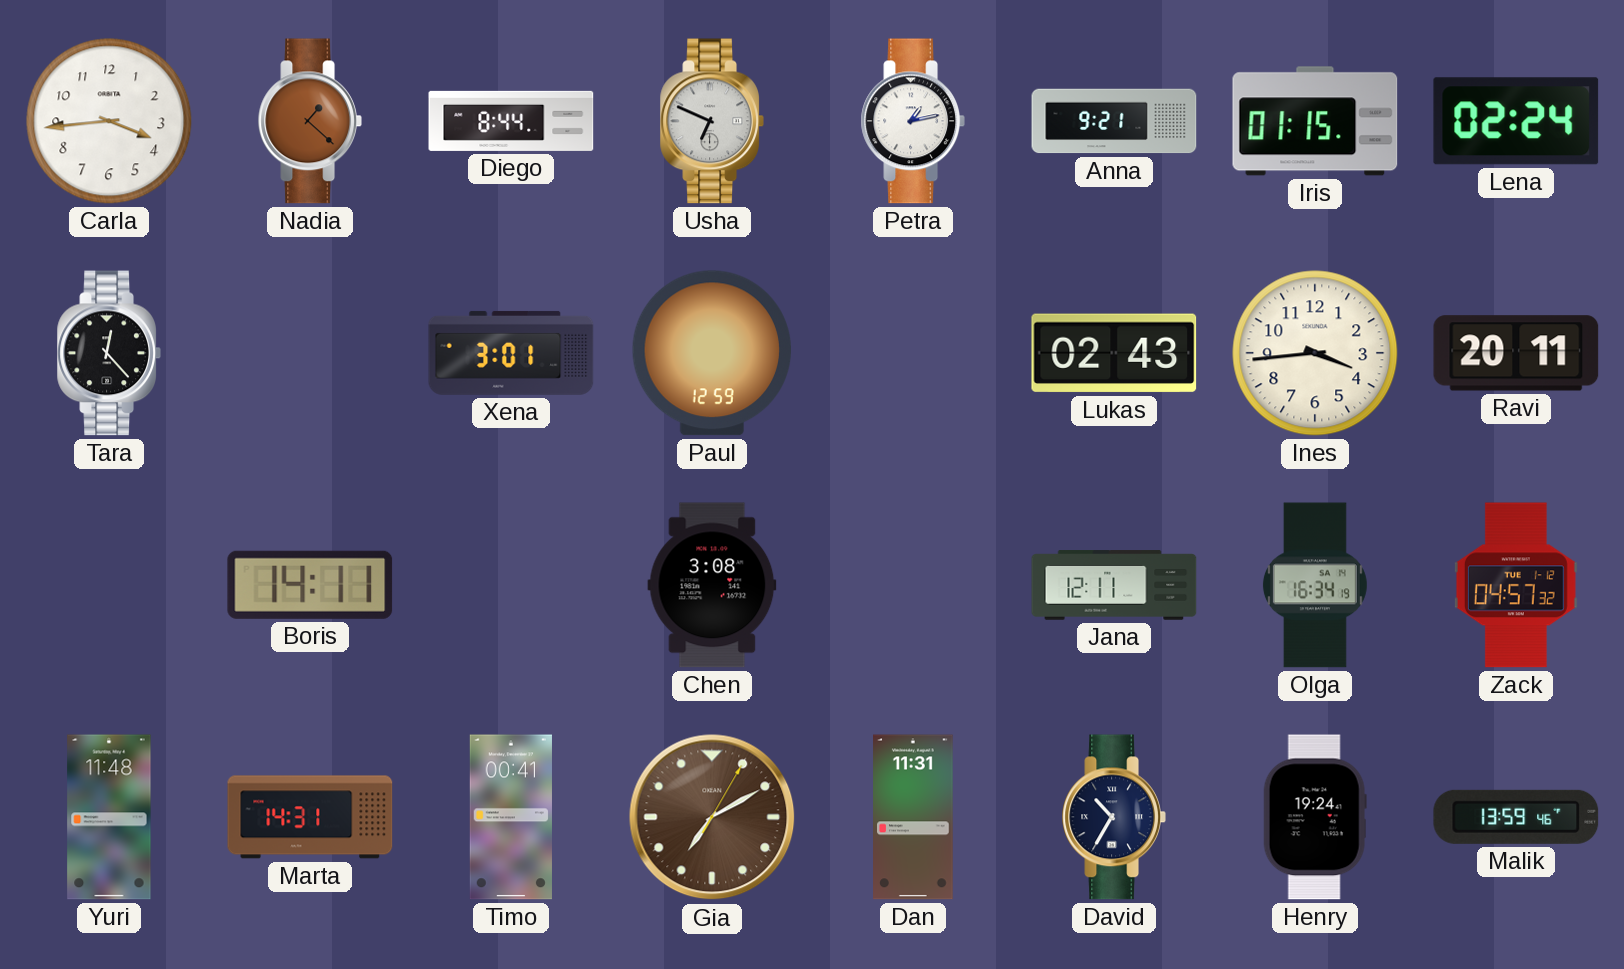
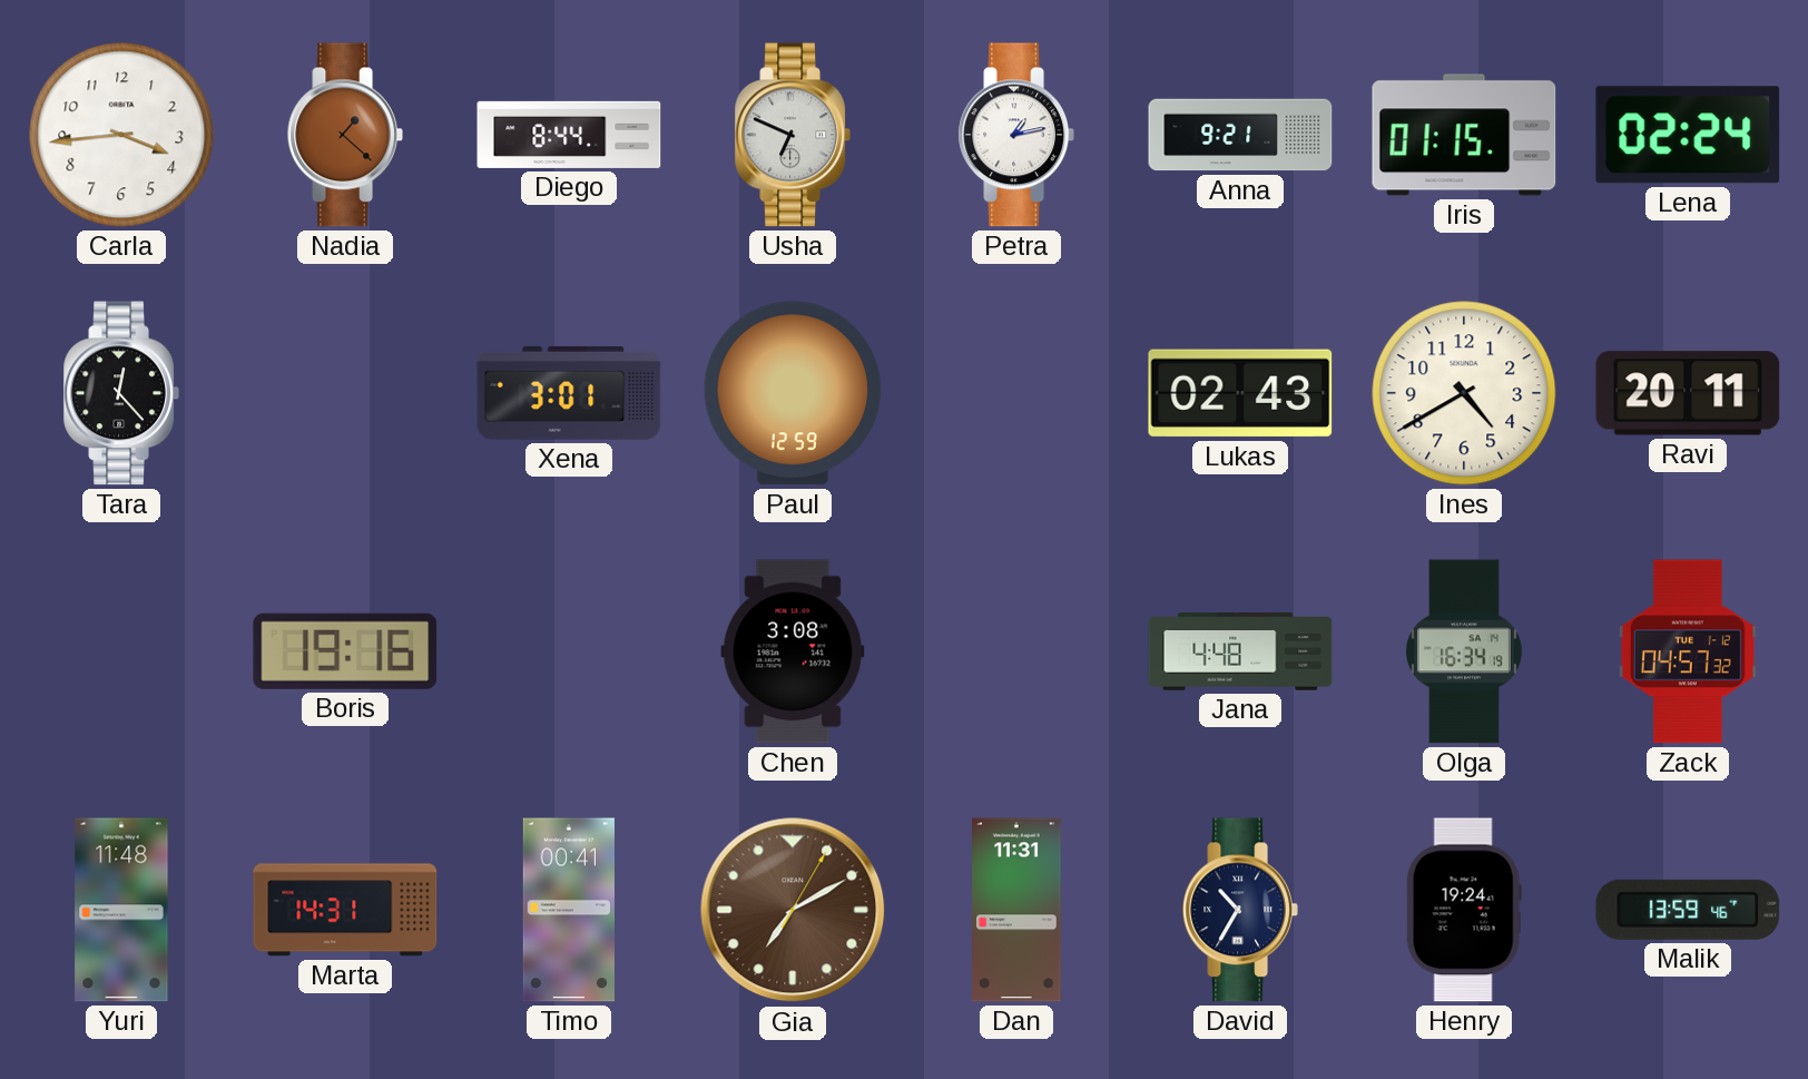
Ines: 3:44 -> 4:40 (1464, 393)
Boris: 14:11 -> 19:16 (345, 651)
Jana: 12:11 -> 4:48 (1240, 651)
